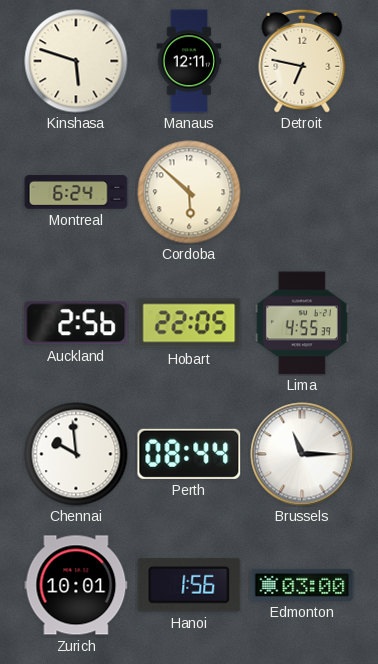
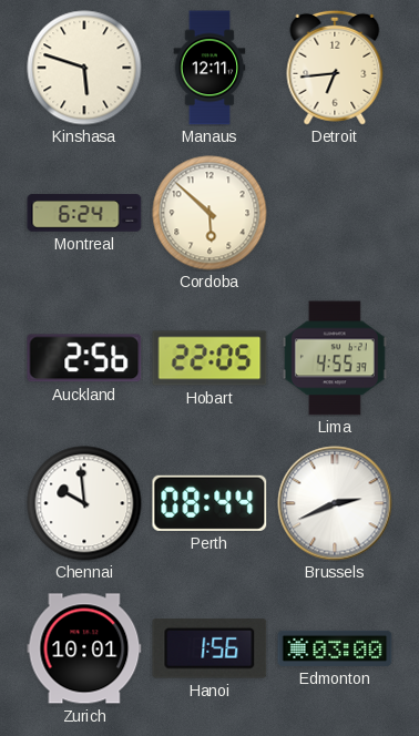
Detroit: 6:47 -> 6:44 (335, 68)
Brussels: 11:15 -> 2:41 (335, 503)
